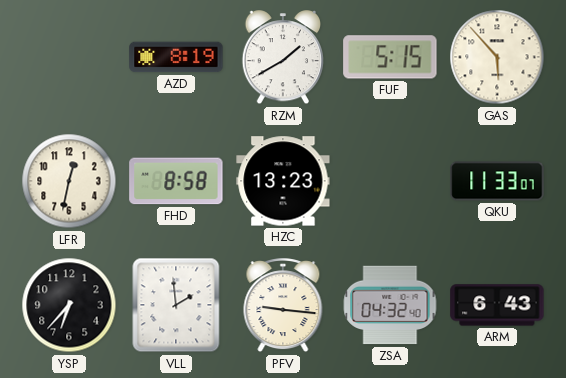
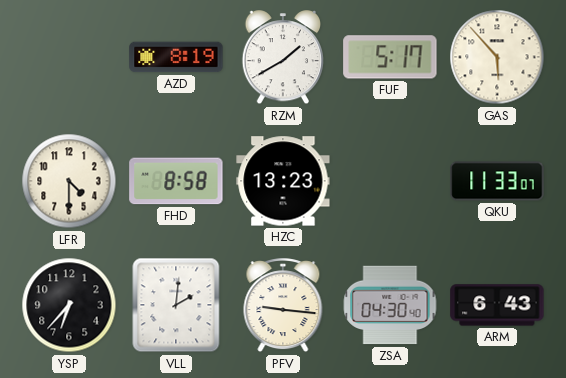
FUF: 5:15 -> 5:17 (390, 57)
LFR: 12:32 -> 4:30 (69, 181)
VLL: 1:59 -> 2:01 (176, 305)
ZSA: 04:32 -> 04:30 (390, 305)
